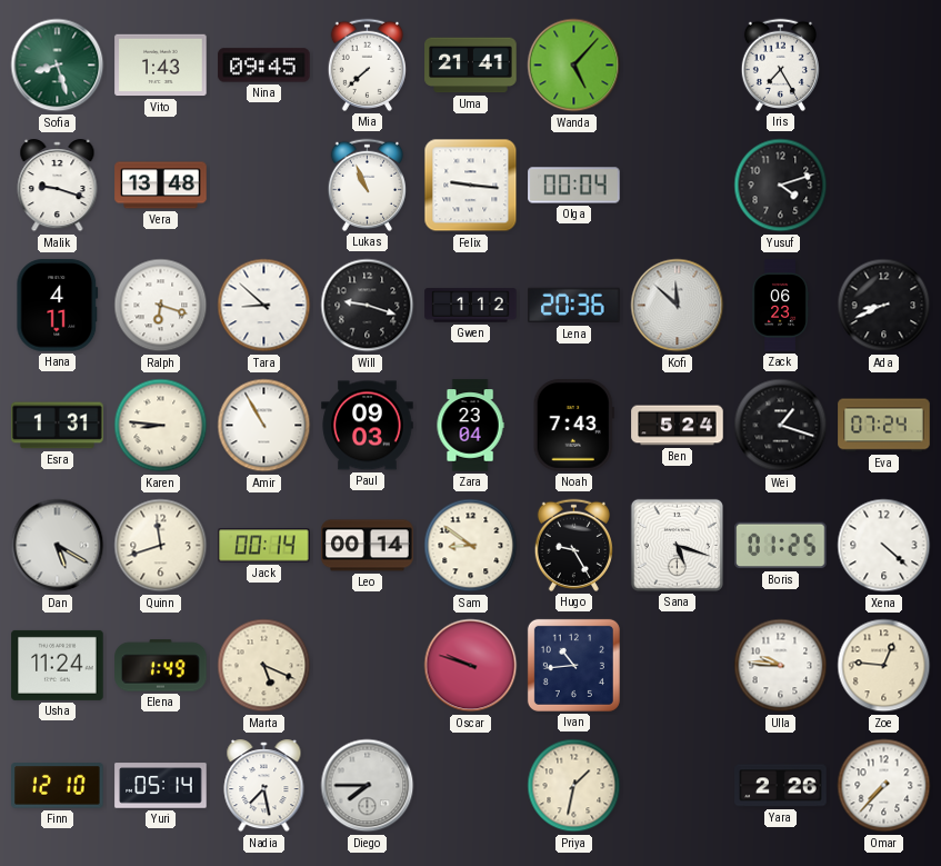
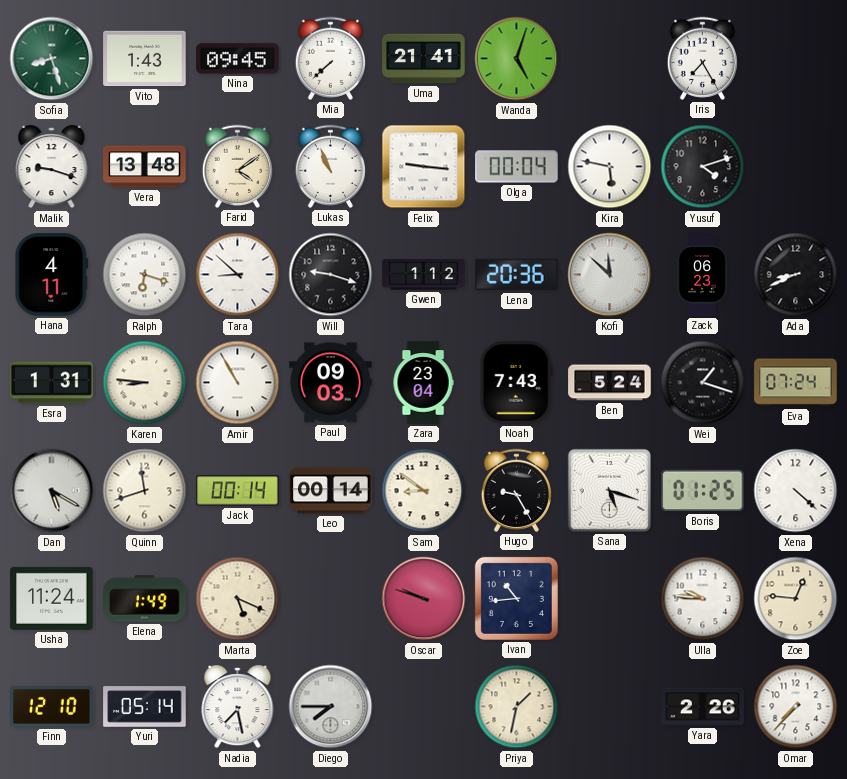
Wanda: 5:07 -> 5:03 (517, 59)
Farid: none -> 4:09 (237, 166)
Kira: none -> 5:47 (610, 167)
